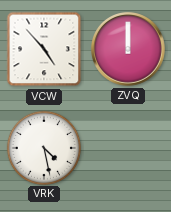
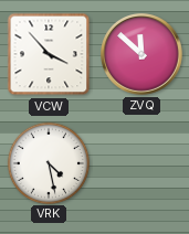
VCW: 4:53 -> 3:53 (49, 54)
ZVQ: 12:00 -> 11:52 (143, 55)
